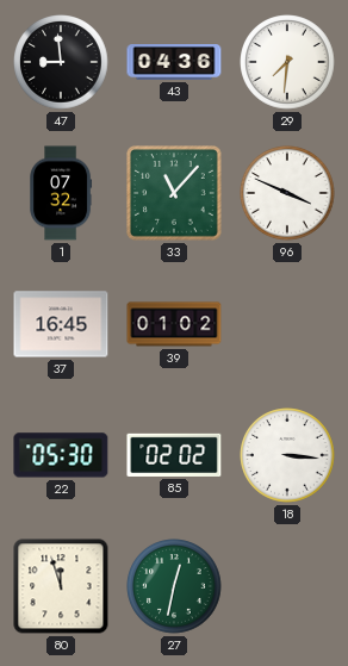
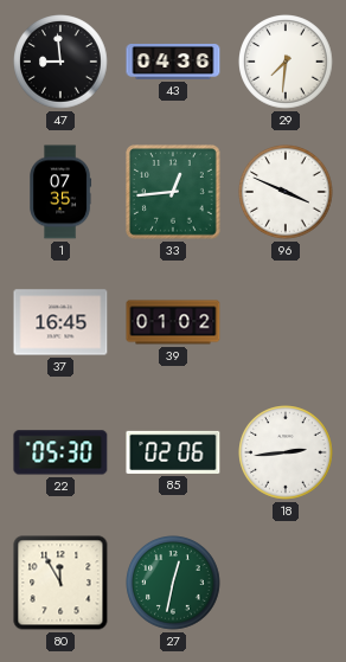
1: 07:32 -> 07:35 (60, 192)
33: 11:07 -> 12:44 (174, 193)
85: 02:02 -> 02:06 (173, 452)
18: 3:16 -> 2:44 (286, 452)
80: 11:57 -> 11:55 (60, 583)
